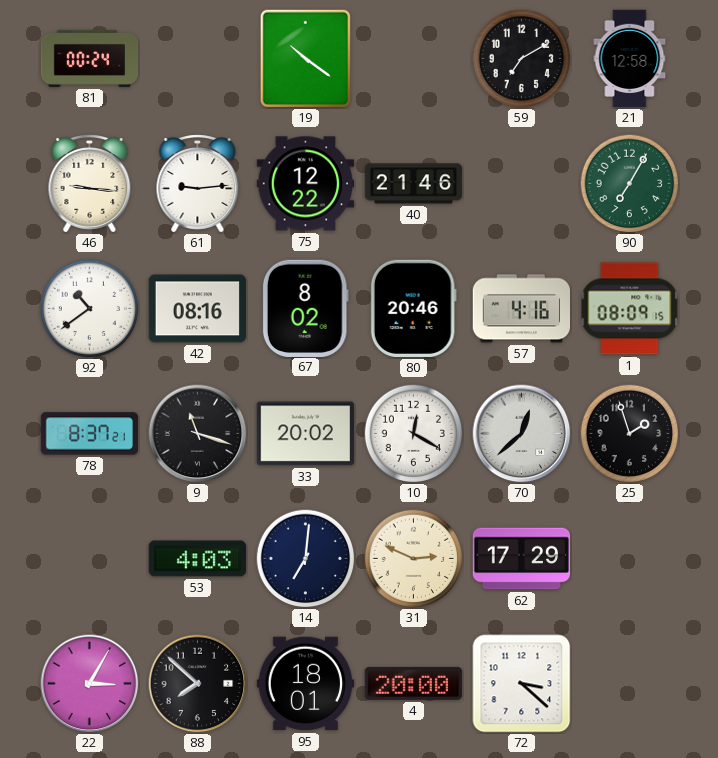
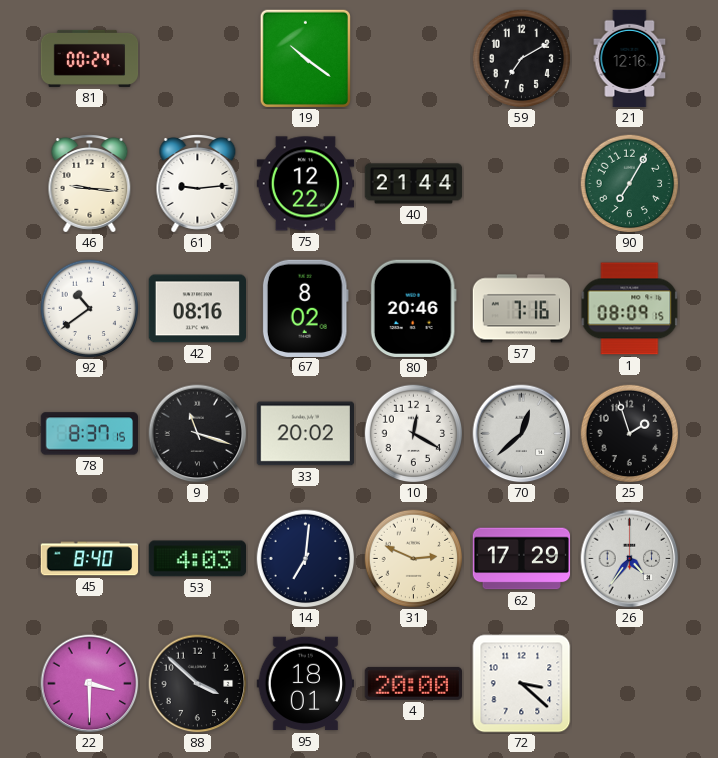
21: 12:58 -> 12:16 (630, 59)
40: 21:46 -> 21:44 (414, 184)
57: 4:16 -> 7:16 (521, 309)
78: 8:37:21 -> 8:37:15 (90, 434)
45: none -> 8:40 (90, 559)
26: none -> 4:36 (630, 559)
22: 3:05 -> 3:30 (90, 684)
88: 7:52 -> 3:52 (198, 684)
